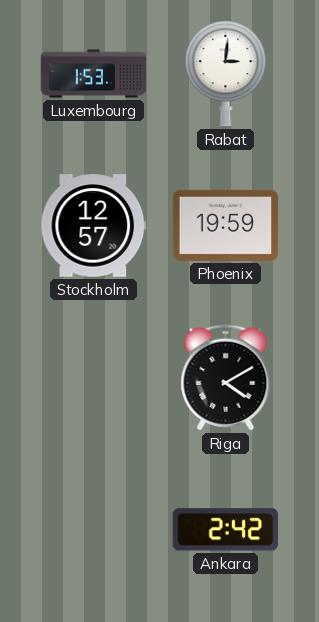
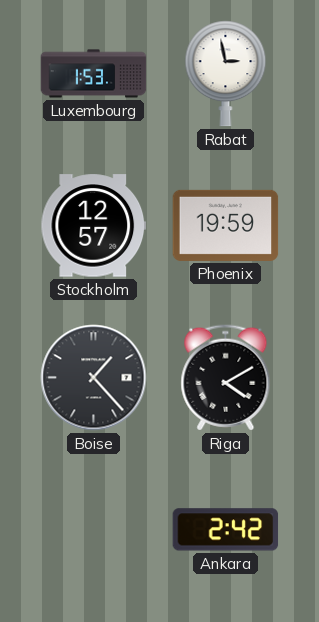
Rabat: 3:01 -> 2:58 (226, 74)
Boise: none -> 1:23 (94, 378)
